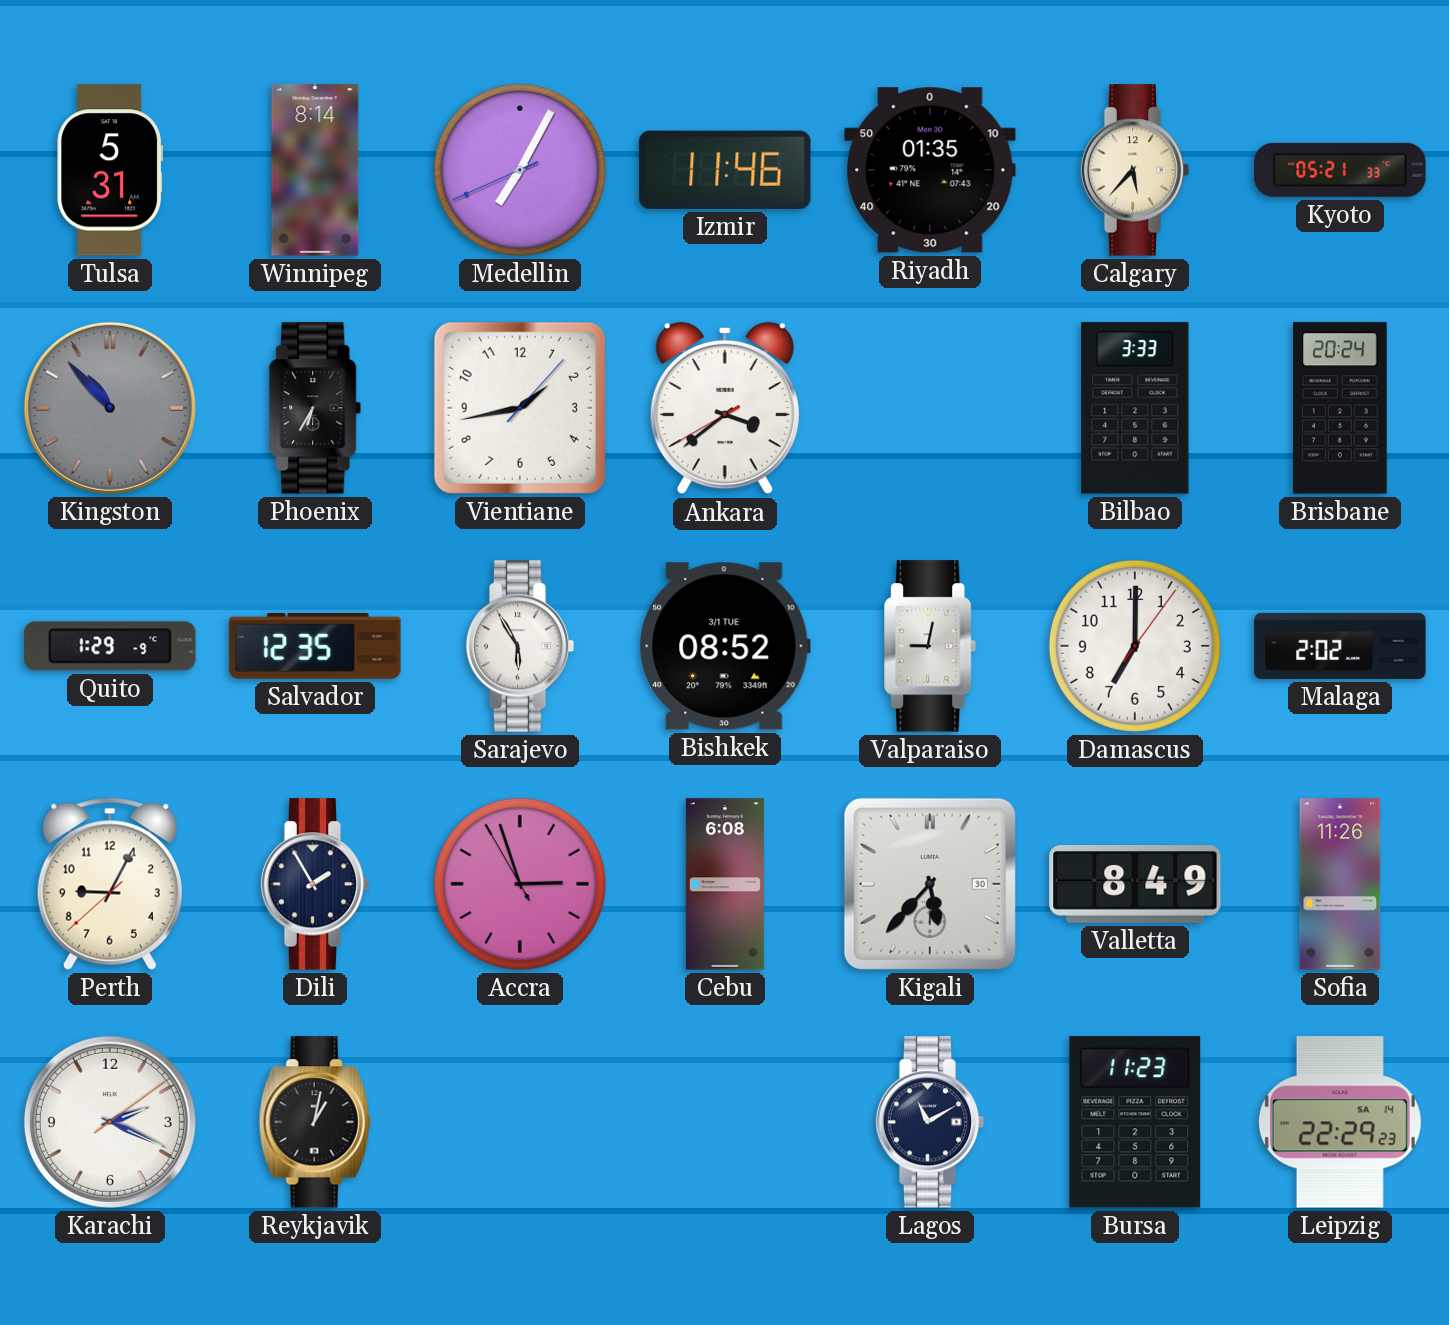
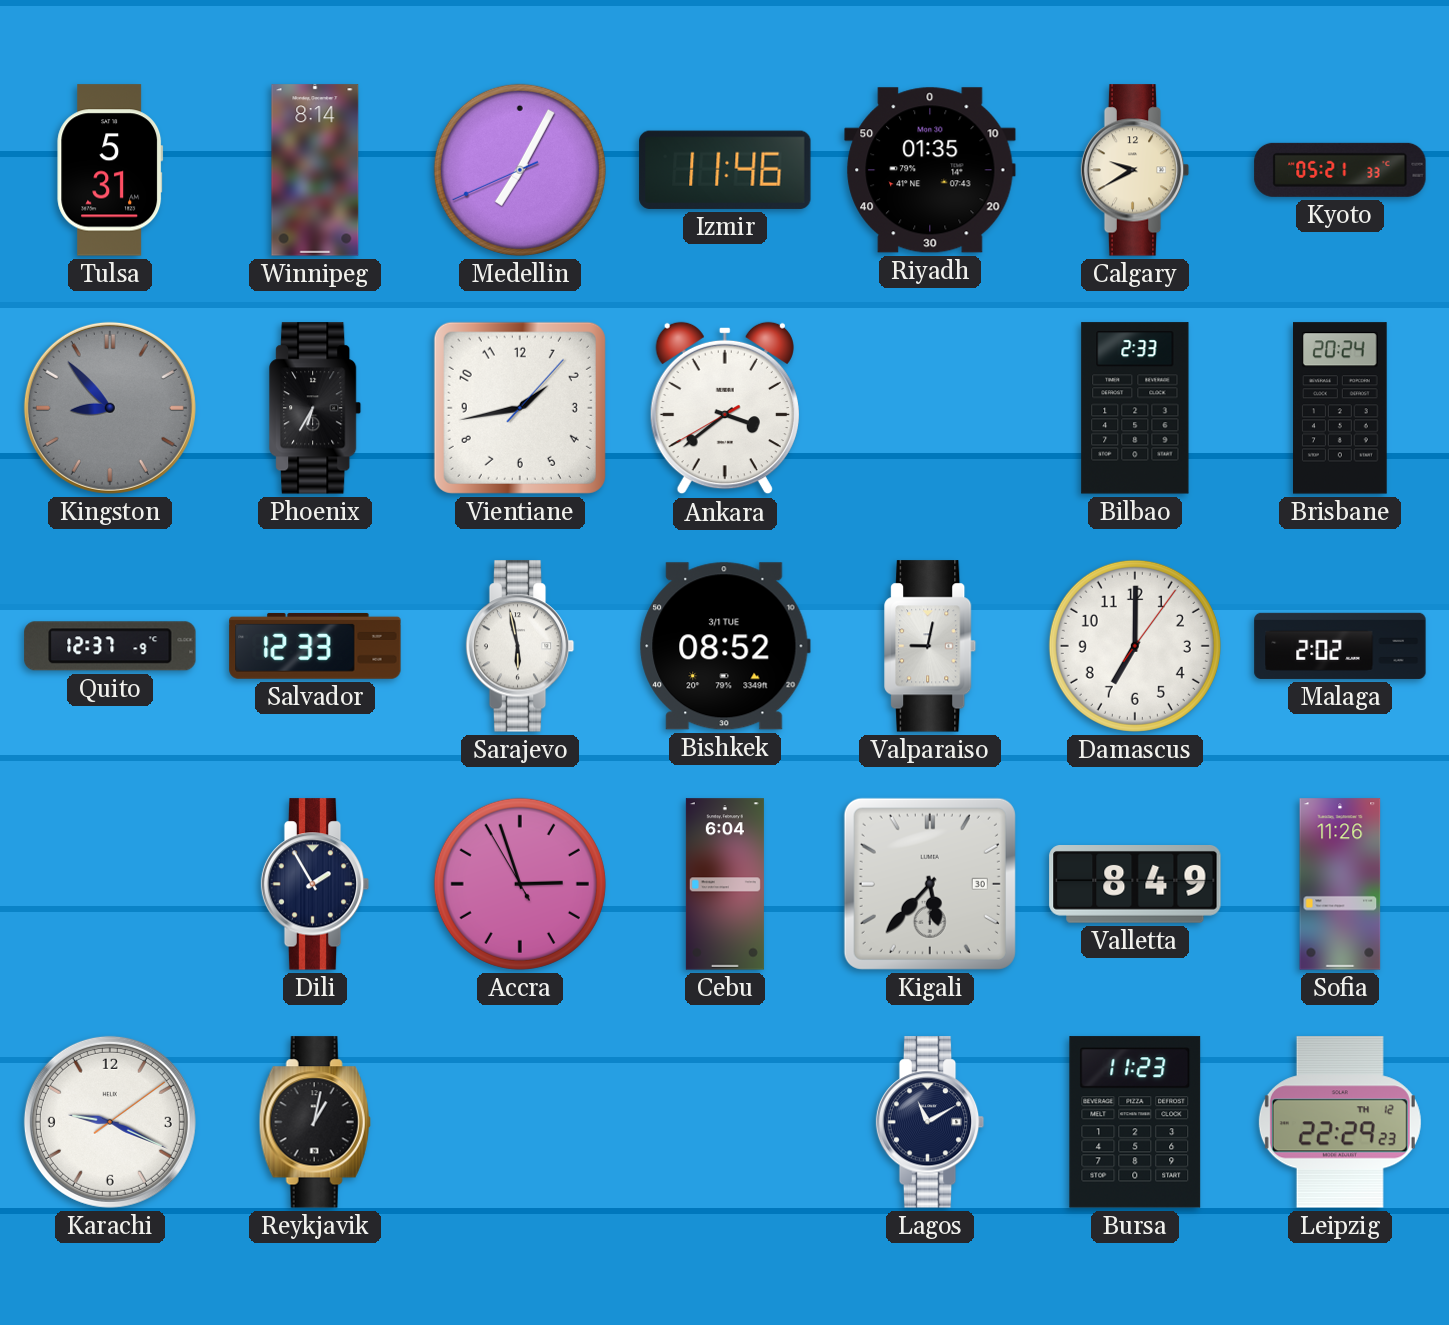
Calgary: 5:37 -> 9:40 (1135, 170)
Kingston: 10:53 -> 8:53 (110, 408)
Bilbao: 3:33 -> 2:33 (1135, 408)
Quito: 1:29 -> 12:37 (110, 646)
Salvador: 12:35 -> 12:33 (315, 646)
Sarajevo: 5:55 -> 5:58 (520, 646)
Perth: 9:04 -> none (110, 884)
Cebu: 6:08 -> 6:04 (725, 884)
Karachi: 2:19 -> 9:19 (110, 1122)
Leipzig date: SA 14 -> TH 12 (1340, 1122)
